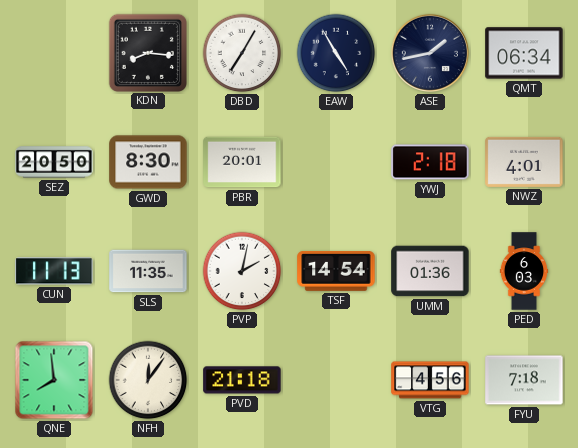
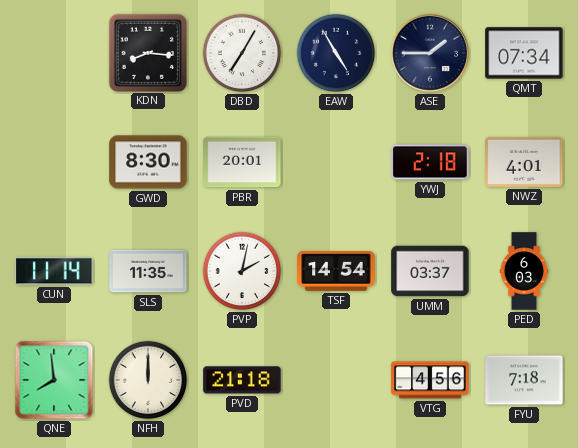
ASE: 1:43 -> 1:45 (430, 53)
QMT: 06:34 -> 07:34 (524, 53)
SEZ: 20:50 -> none (54, 162)
CUN: 11:13 -> 11:14 (54, 271)
UMM: 01:36 -> 03:37 (430, 271)
NFH: 12:06 -> 12:00 (148, 380)
